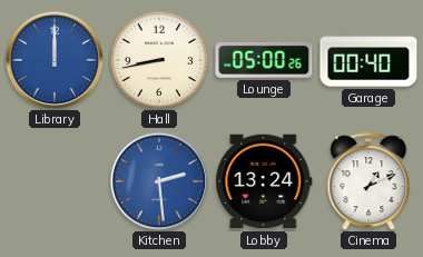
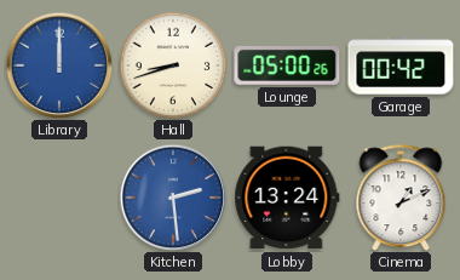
Hall: 8:43 -> 8:42 (173, 65)
Garage: 00:40 -> 00:42 (401, 65)
